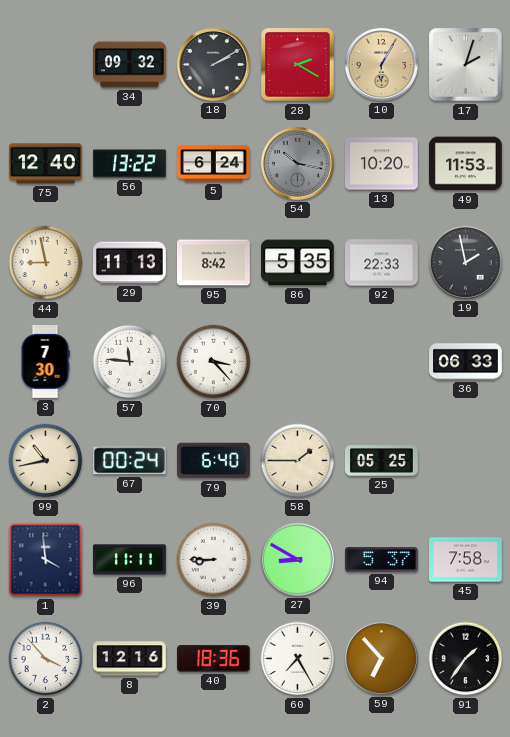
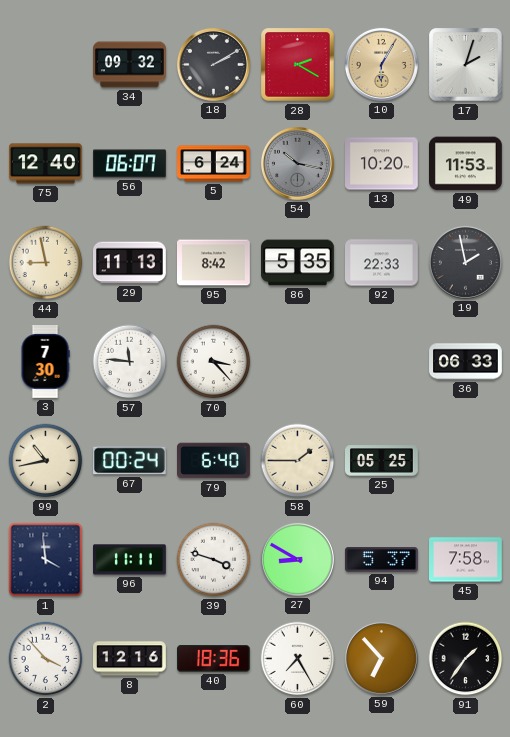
56: 13:22 -> 06:07 (130, 164)
39: 8:45 -> 3:48 (214, 560)
